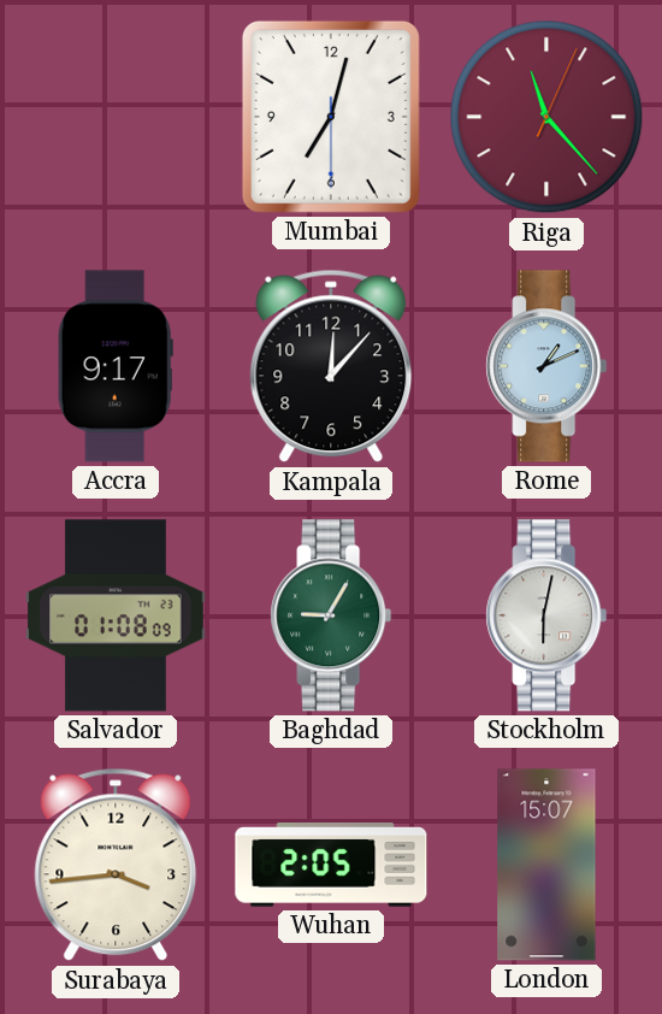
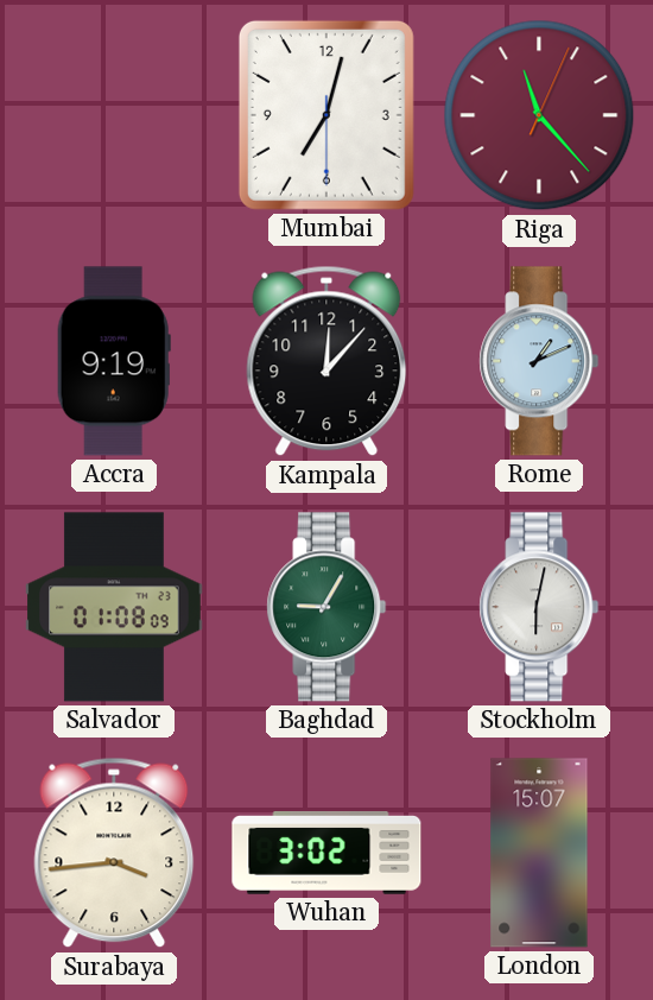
Accra: 9:17 -> 9:19 (114, 361)
Wuhan: 2:05 -> 3:02 (326, 854)
